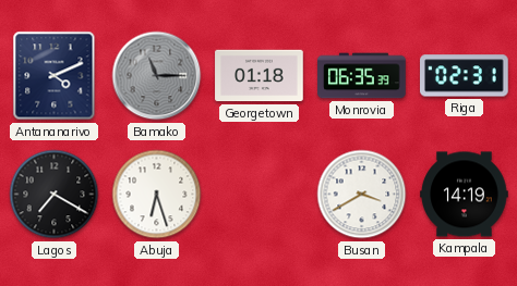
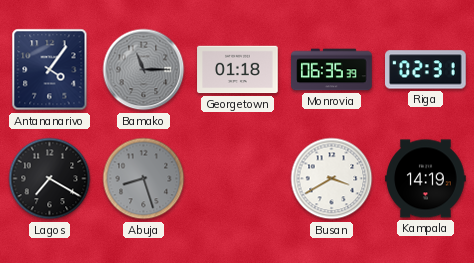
Antananarivo: 4:11 -> 4:06 (50, 70)
Abuja: 6:27 -> 8:27 (144, 179)
Abuja dial: white -> grey (144, 179)
